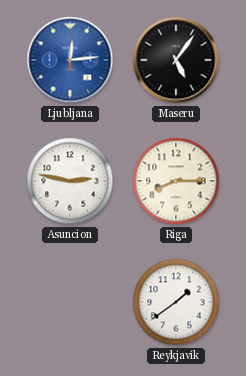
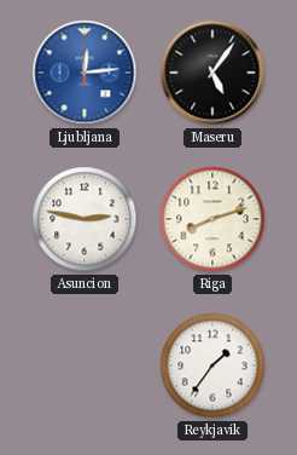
Riga: 8:15 -> 8:12 (212, 219)
Reykjavik: 1:39 -> 1:36 (212, 365)
